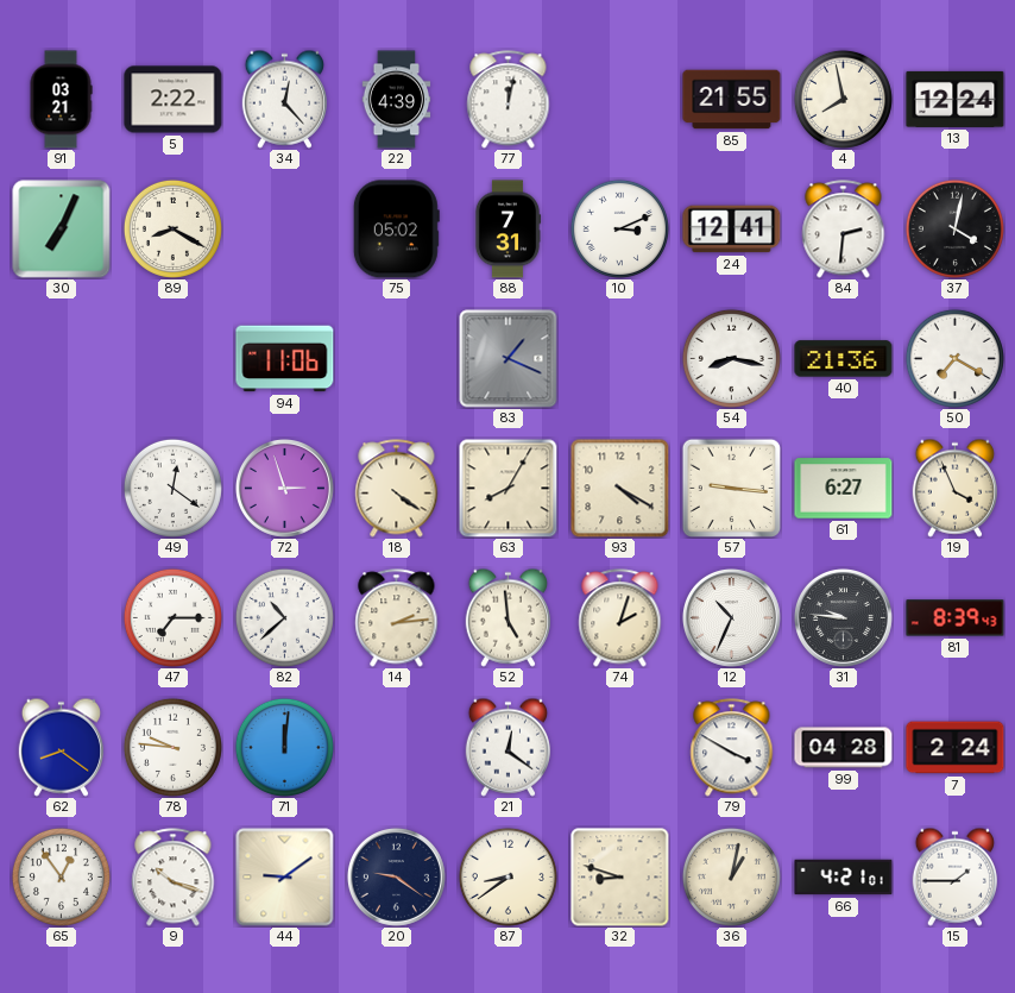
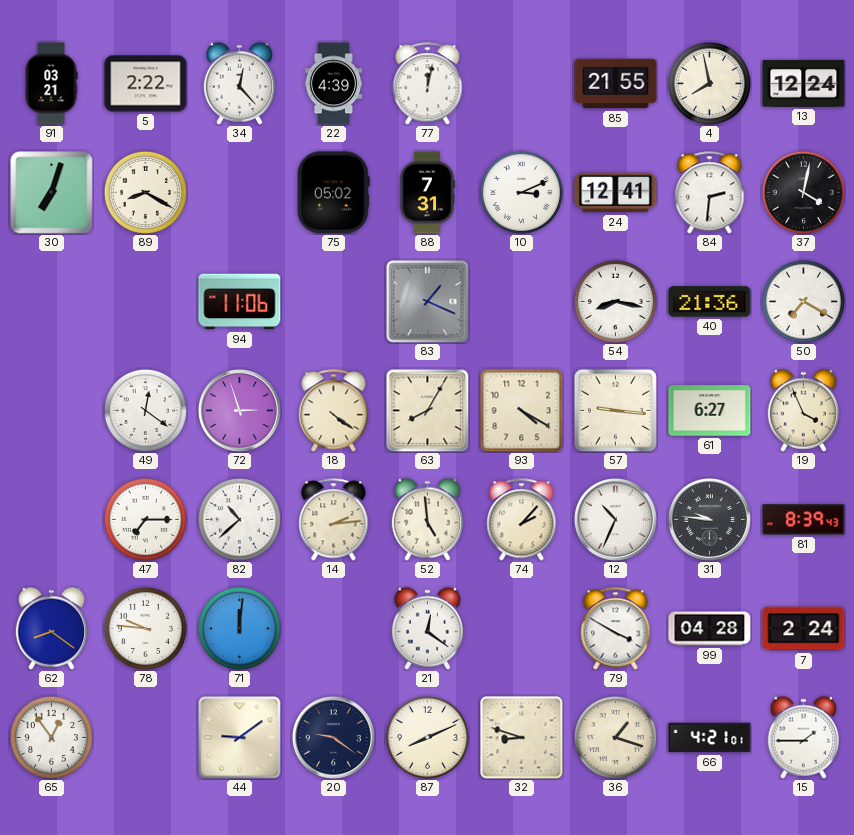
30: 7:04 -> 7:03 (52, 193)
74: 2:03 -> 2:07 (522, 520)
9: 10:18 -> none (174, 878)
87: 8:39 -> 8:11 (427, 737)
36: 1:02 -> 1:18 (615, 737)
